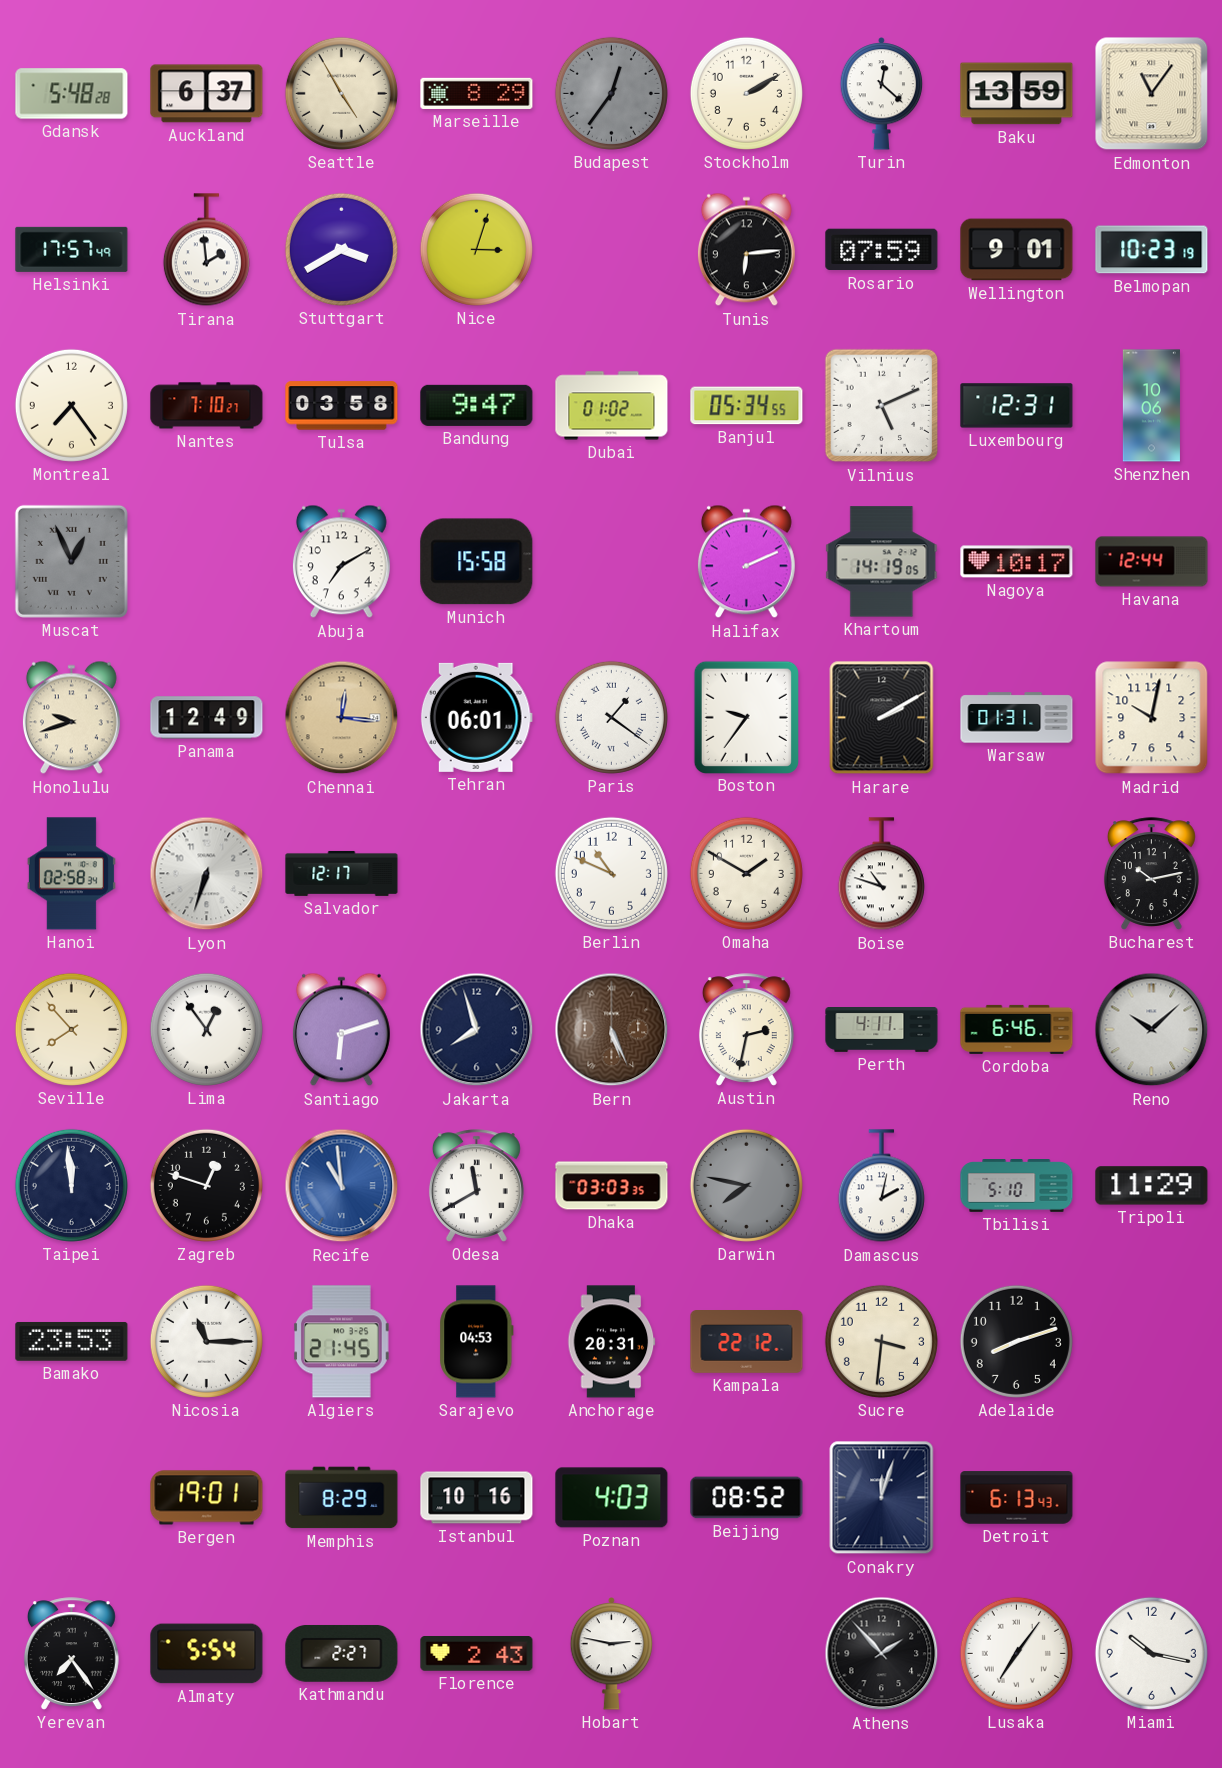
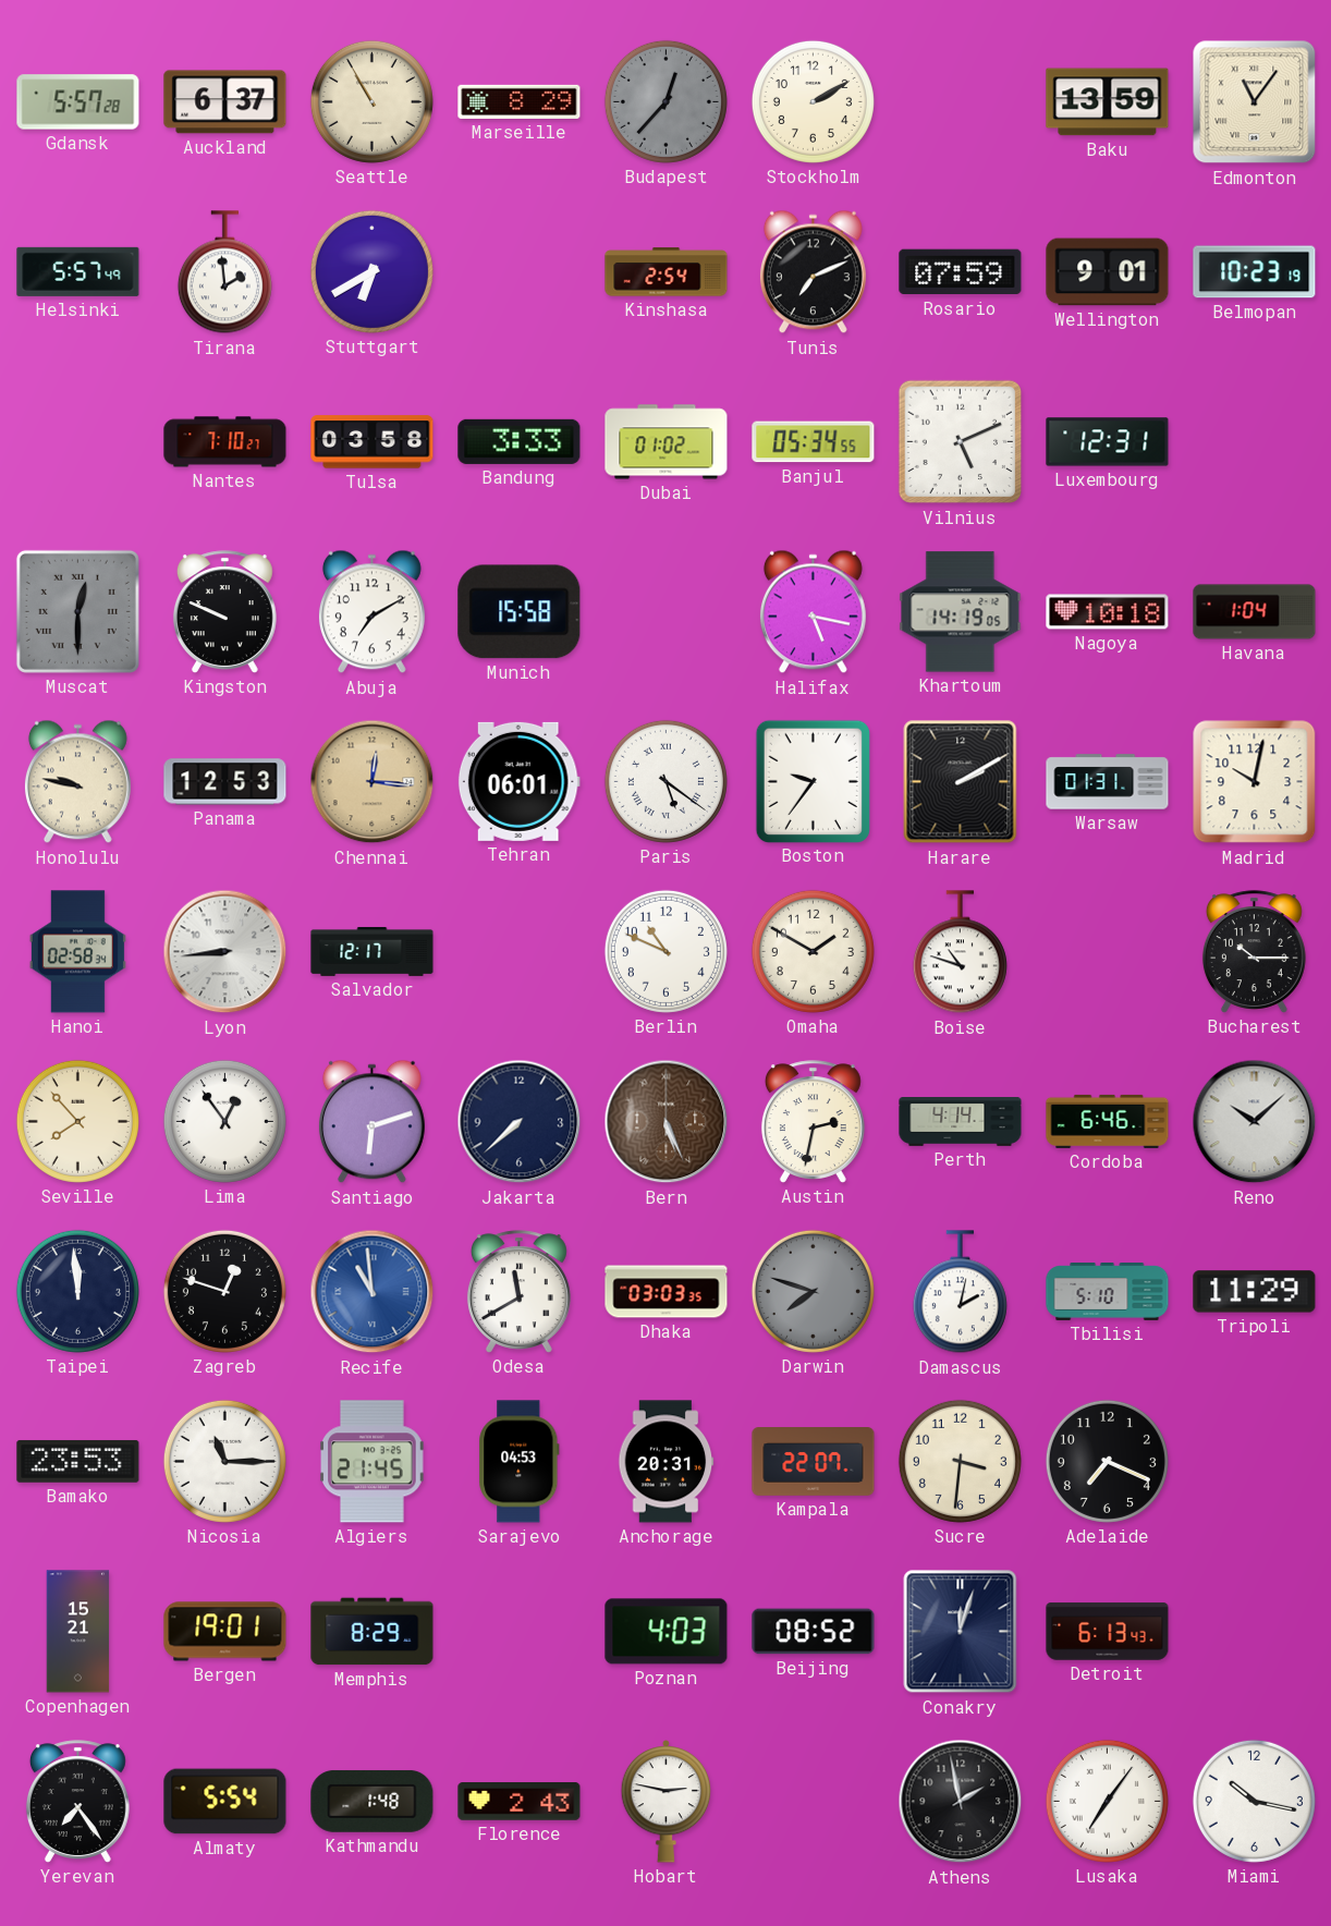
Gdansk: 5:48 -> 5:57 (78, 102)
Seattle: 4:55 -> 10:55 (371, 101)
Budapest: 12:36 -> 12:37 (666, 101)
Turin: 12:22 -> none (882, 94)
Helsinki: 17:57 -> 5:57 (78, 271)
Stuttgart: 3:40 -> 6:40 (371, 271)
Nice: 3:03 -> none (476, 249)
Kinshasa: none -> 2:54 (667, 272)
Tunis: 6:14 -> 7:11 (813, 272)
Montreal: 7:24 -> none (71, 405)
Bandung: 9:47 -> 3:33 (520, 441)
Shenzhen: 10:06 -> none (1151, 406)
Muscat: 12:56 -> 12:30 (77, 611)
Kingston: none -> 9:49 (224, 612)
Halifax: 2:11 -> 5:17 (813, 612)
Nagoya: 10:17 -> 10:18 (1108, 612)
Havana: 12:44 -> 1:04 (1255, 612)
Honolulu: 9:42 -> 9:47 (77, 782)
Panama: 12:49 -> 12:53 (225, 782)
Paris: 1:21 -> 5:21 (666, 781)
Lyon: 6:33 -> 8:44 (225, 952)
Bucharest: 10:13 -> 10:15 (1254, 952)
Jakarta: 7:57 -> 7:38 (520, 1122)
Perth: 4:11 -> 4:14 (961, 1122)
Darwin: 7:47 -> 7:48 (813, 1291)
Kampala: 22:12 -> 22:07 (814, 1462)
Adelaide: 8:12 -> 7:19 (1107, 1461)
Copenhagen: none -> 15:21 (78, 1632)
Istanbul: 10:16 -> none (477, 1498)
Kathmandu: 2:27 -> 1:48 (373, 1801)
Athens: 1:53 -> 1:58 (961, 1802)
